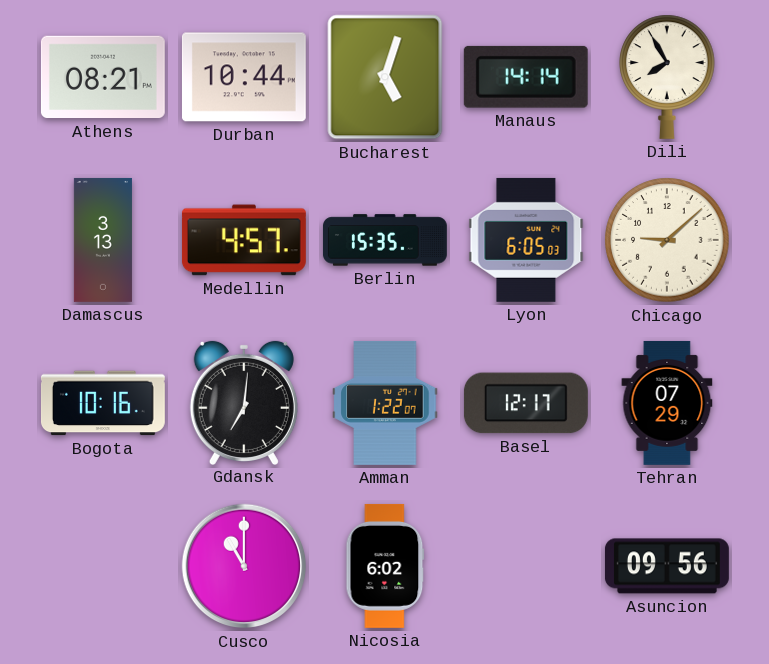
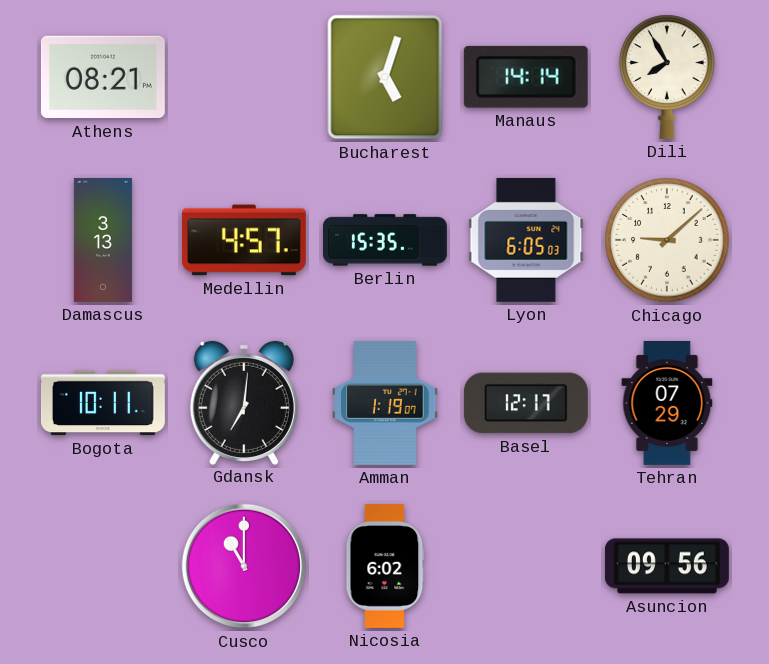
Durban: 10:44 -> none (244, 77)
Bogota: 10:16 -> 10:11 (103, 403)
Amman: 1:22 -> 1:19 (385, 403)
